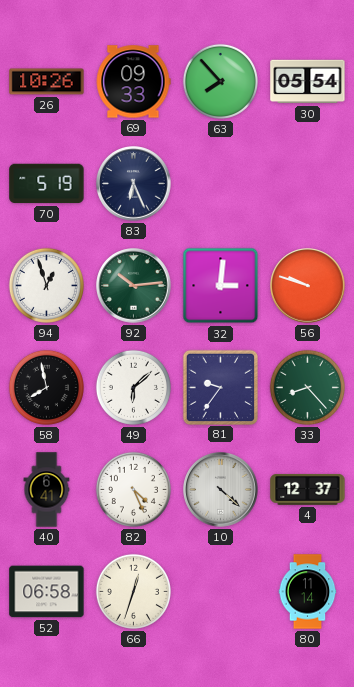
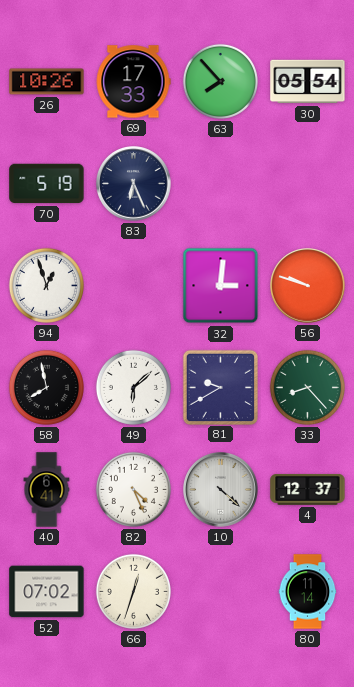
69: 09:33 -> 17:33 (133, 82)
92: 10:14 -> none (134, 286)
81: 9:36 -> 9:40 (220, 387)
52: 06:58 -> 07:02 (47, 592)
